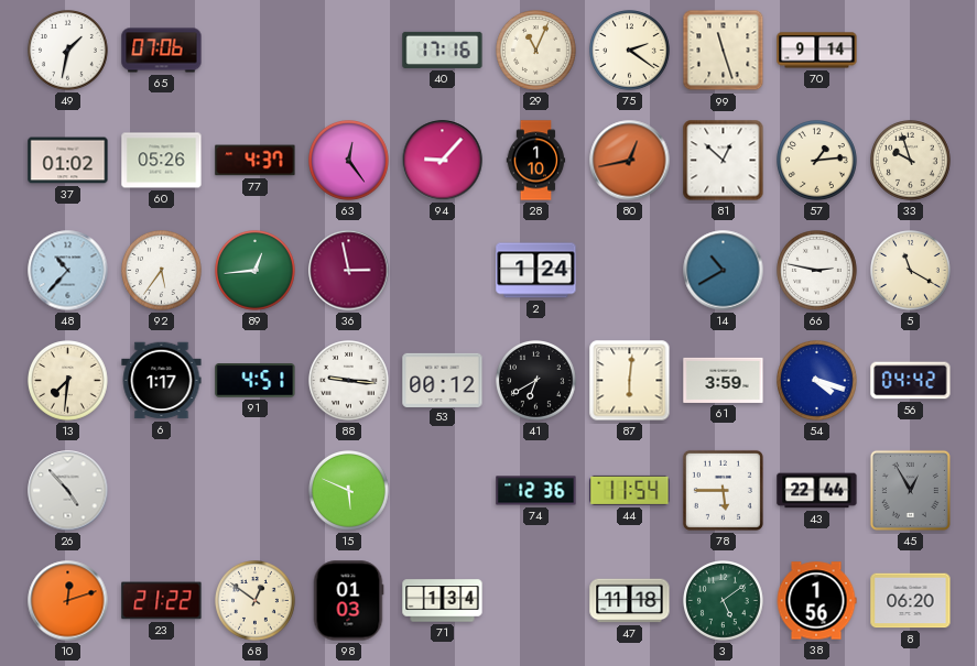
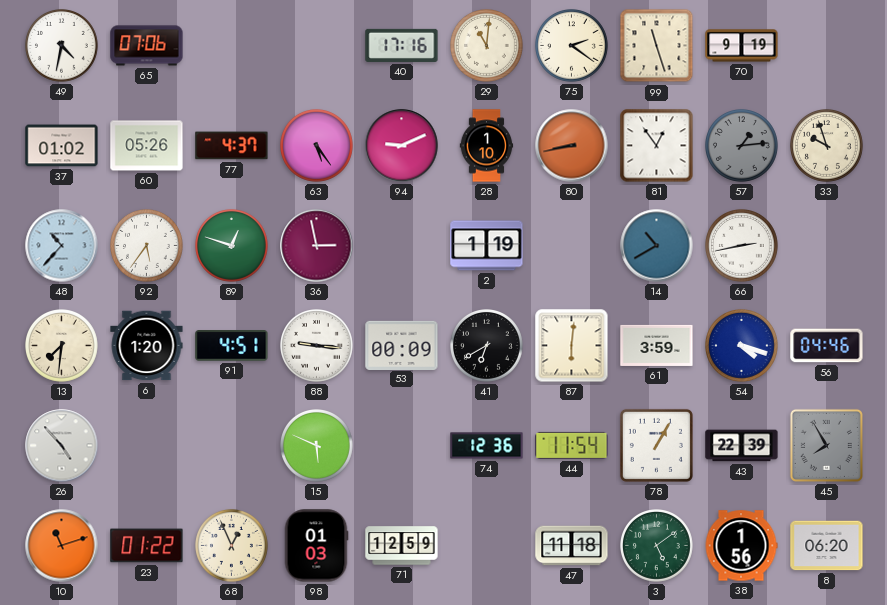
49: 1:32 -> 4:32 (62, 46)
29: 11:04 -> 11:01 (487, 46)
70: 9:14 -> 9:19 (742, 46)
63: 12:24 -> 5:24 (317, 146)
94: 9:07 -> 9:11 (402, 146)
80: 12:43 -> 8:43 (572, 146)
81: 12:52 -> 12:54 (657, 146)
57 dial: cream -> grey (742, 146)
89: 12:44 -> 12:48 (232, 246)
2: 1:24 -> 1:19 (487, 246)
66: 2:47 -> 2:43 (742, 246)
5: 11:20 -> none (911, 271)
6: 1:17 -> 1:20 (147, 346)
53: 00:12 -> 00:09 (402, 345)
56: 04:42 -> 04:46 (827, 346)
78: 5:45 -> 1:05 (656, 445)
43: 22:44 -> 22:39 (742, 446)
45: 12:55 -> 7:55 (826, 445)
10: 12:12 -> 11:12 (62, 546)
23: 21:22 -> 01:22 (147, 546)
68: 12:51 -> 12:56 (232, 546)
71: 1:34 -> 12:59 (402, 546)
